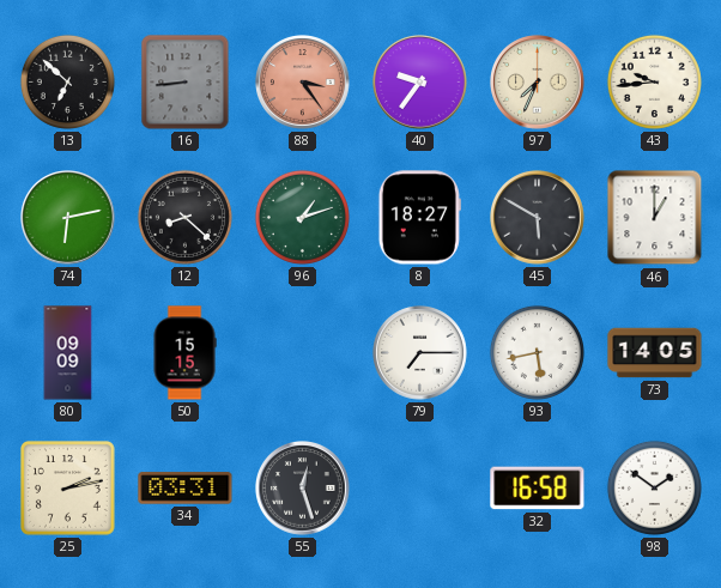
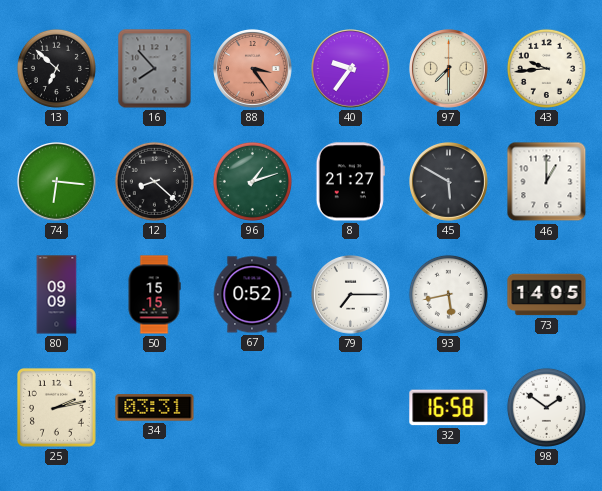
16: 8:44 -> 7:53 (155, 69)
97: 7:34 -> 7:30 (449, 69)
74: 6:13 -> 6:16 (57, 182)
8: 18:27 -> 21:27 (350, 182)
67: none -> 0:52 (252, 295)
55: 12:27 -> none (303, 489)
